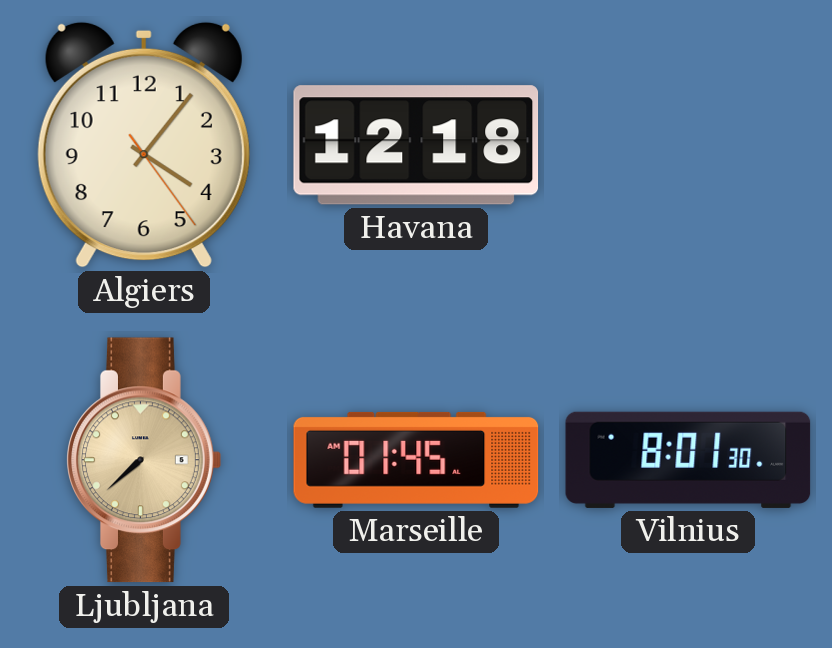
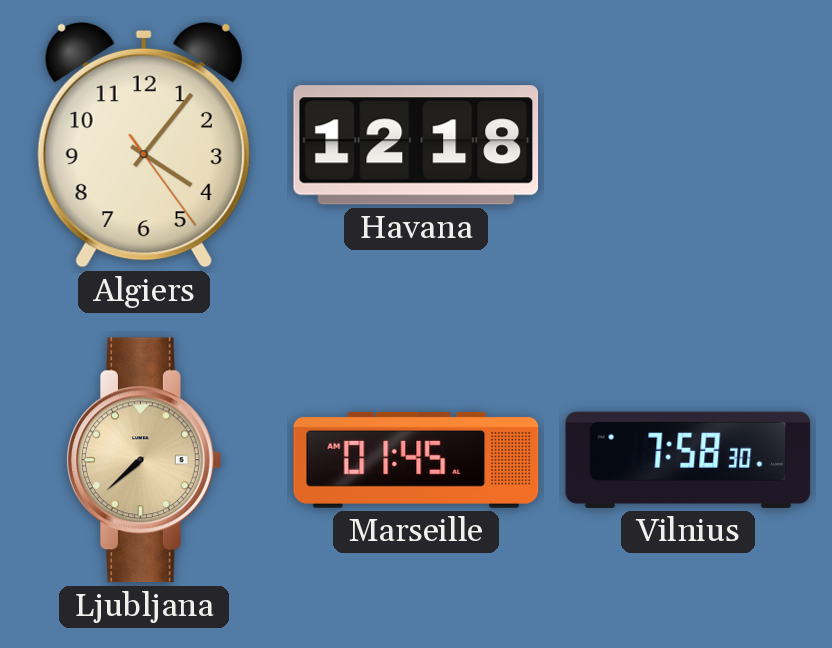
Vilnius: 8:01 -> 7:58 (688, 460)
